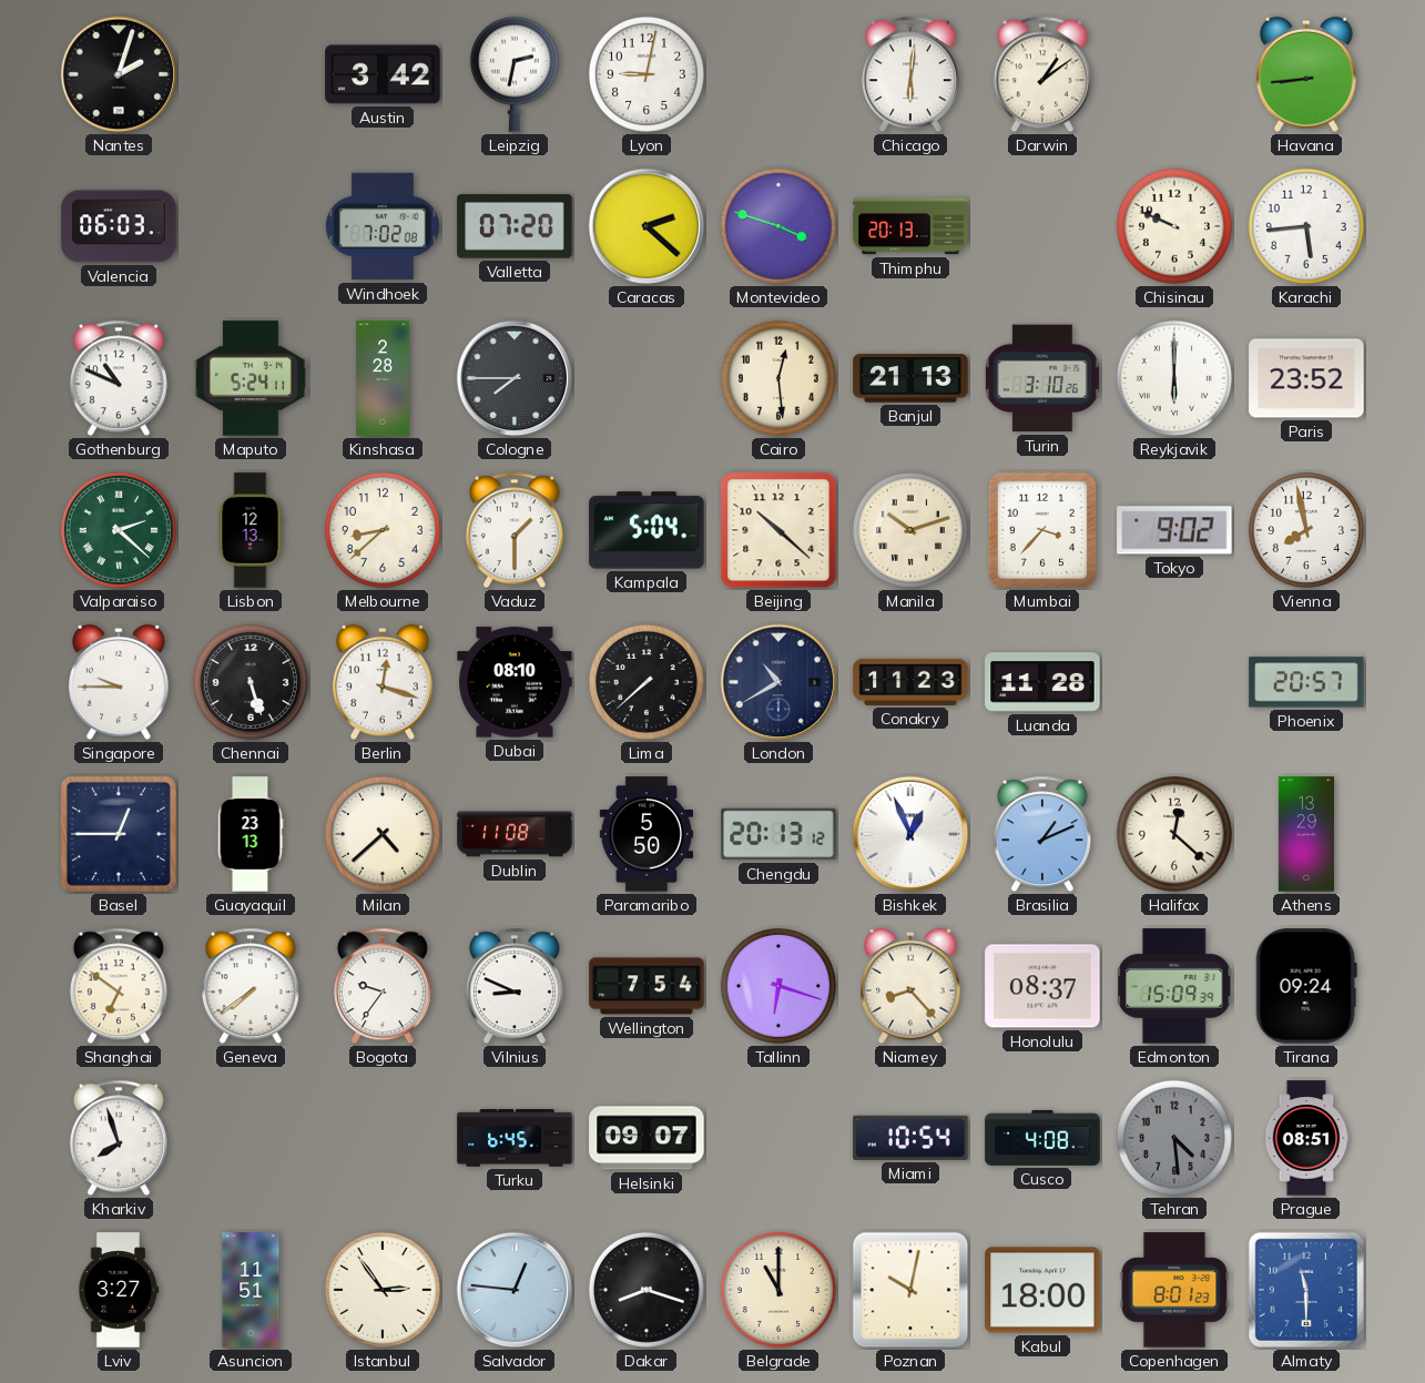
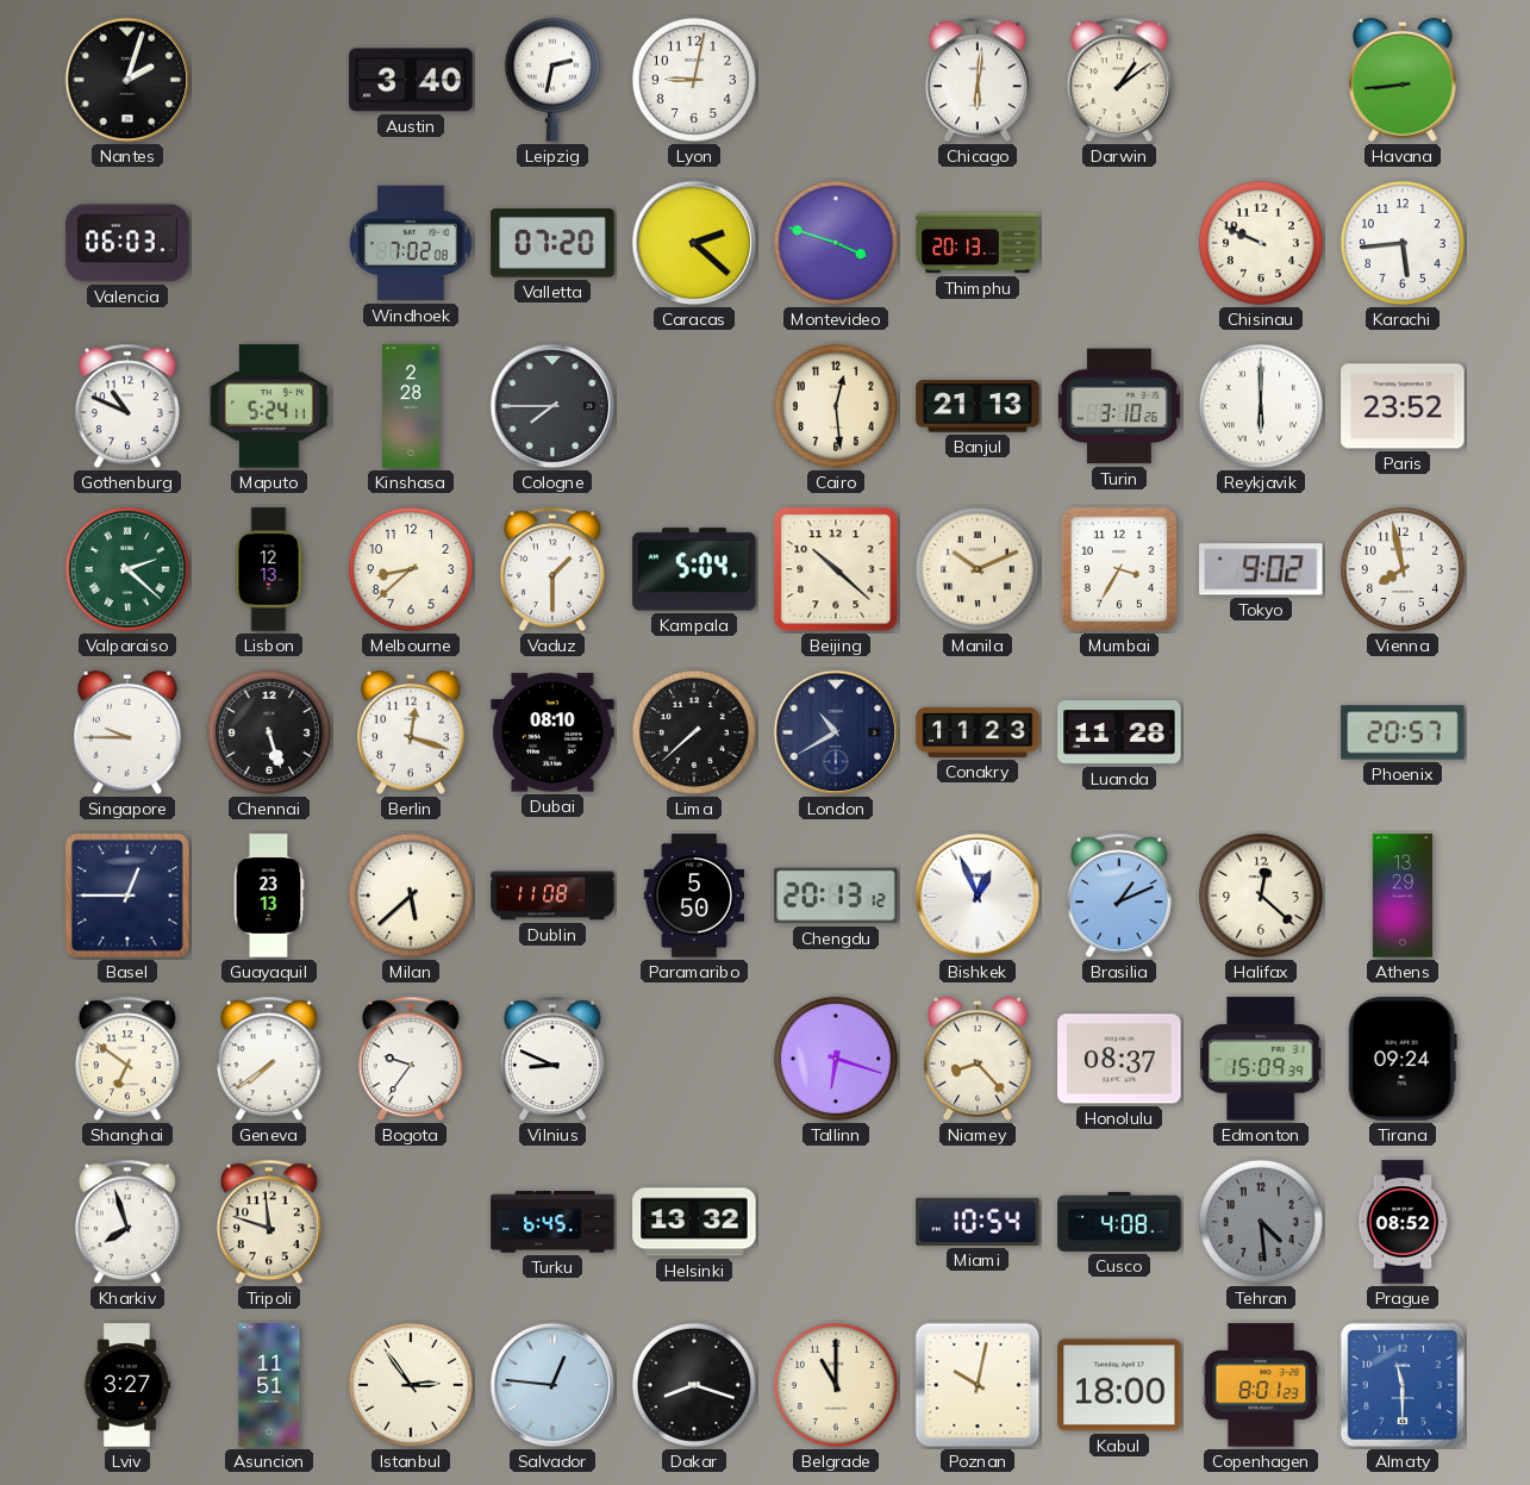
Austin: 3:42 -> 3:40 (411, 80)
Manila: 10:12 -> 10:11 (978, 569)
Mumbai: 3:37 -> 3:35 (1119, 569)
Milan: 4:38 -> 5:38 (411, 896)
Wellington: 7:54 -> none (647, 986)
Tripoli: none -> 11:48 (269, 1222)
Helsinki: 09:07 -> 13:32 (694, 1222)
Prague: 08:51 -> 08:52 (1403, 1222)
